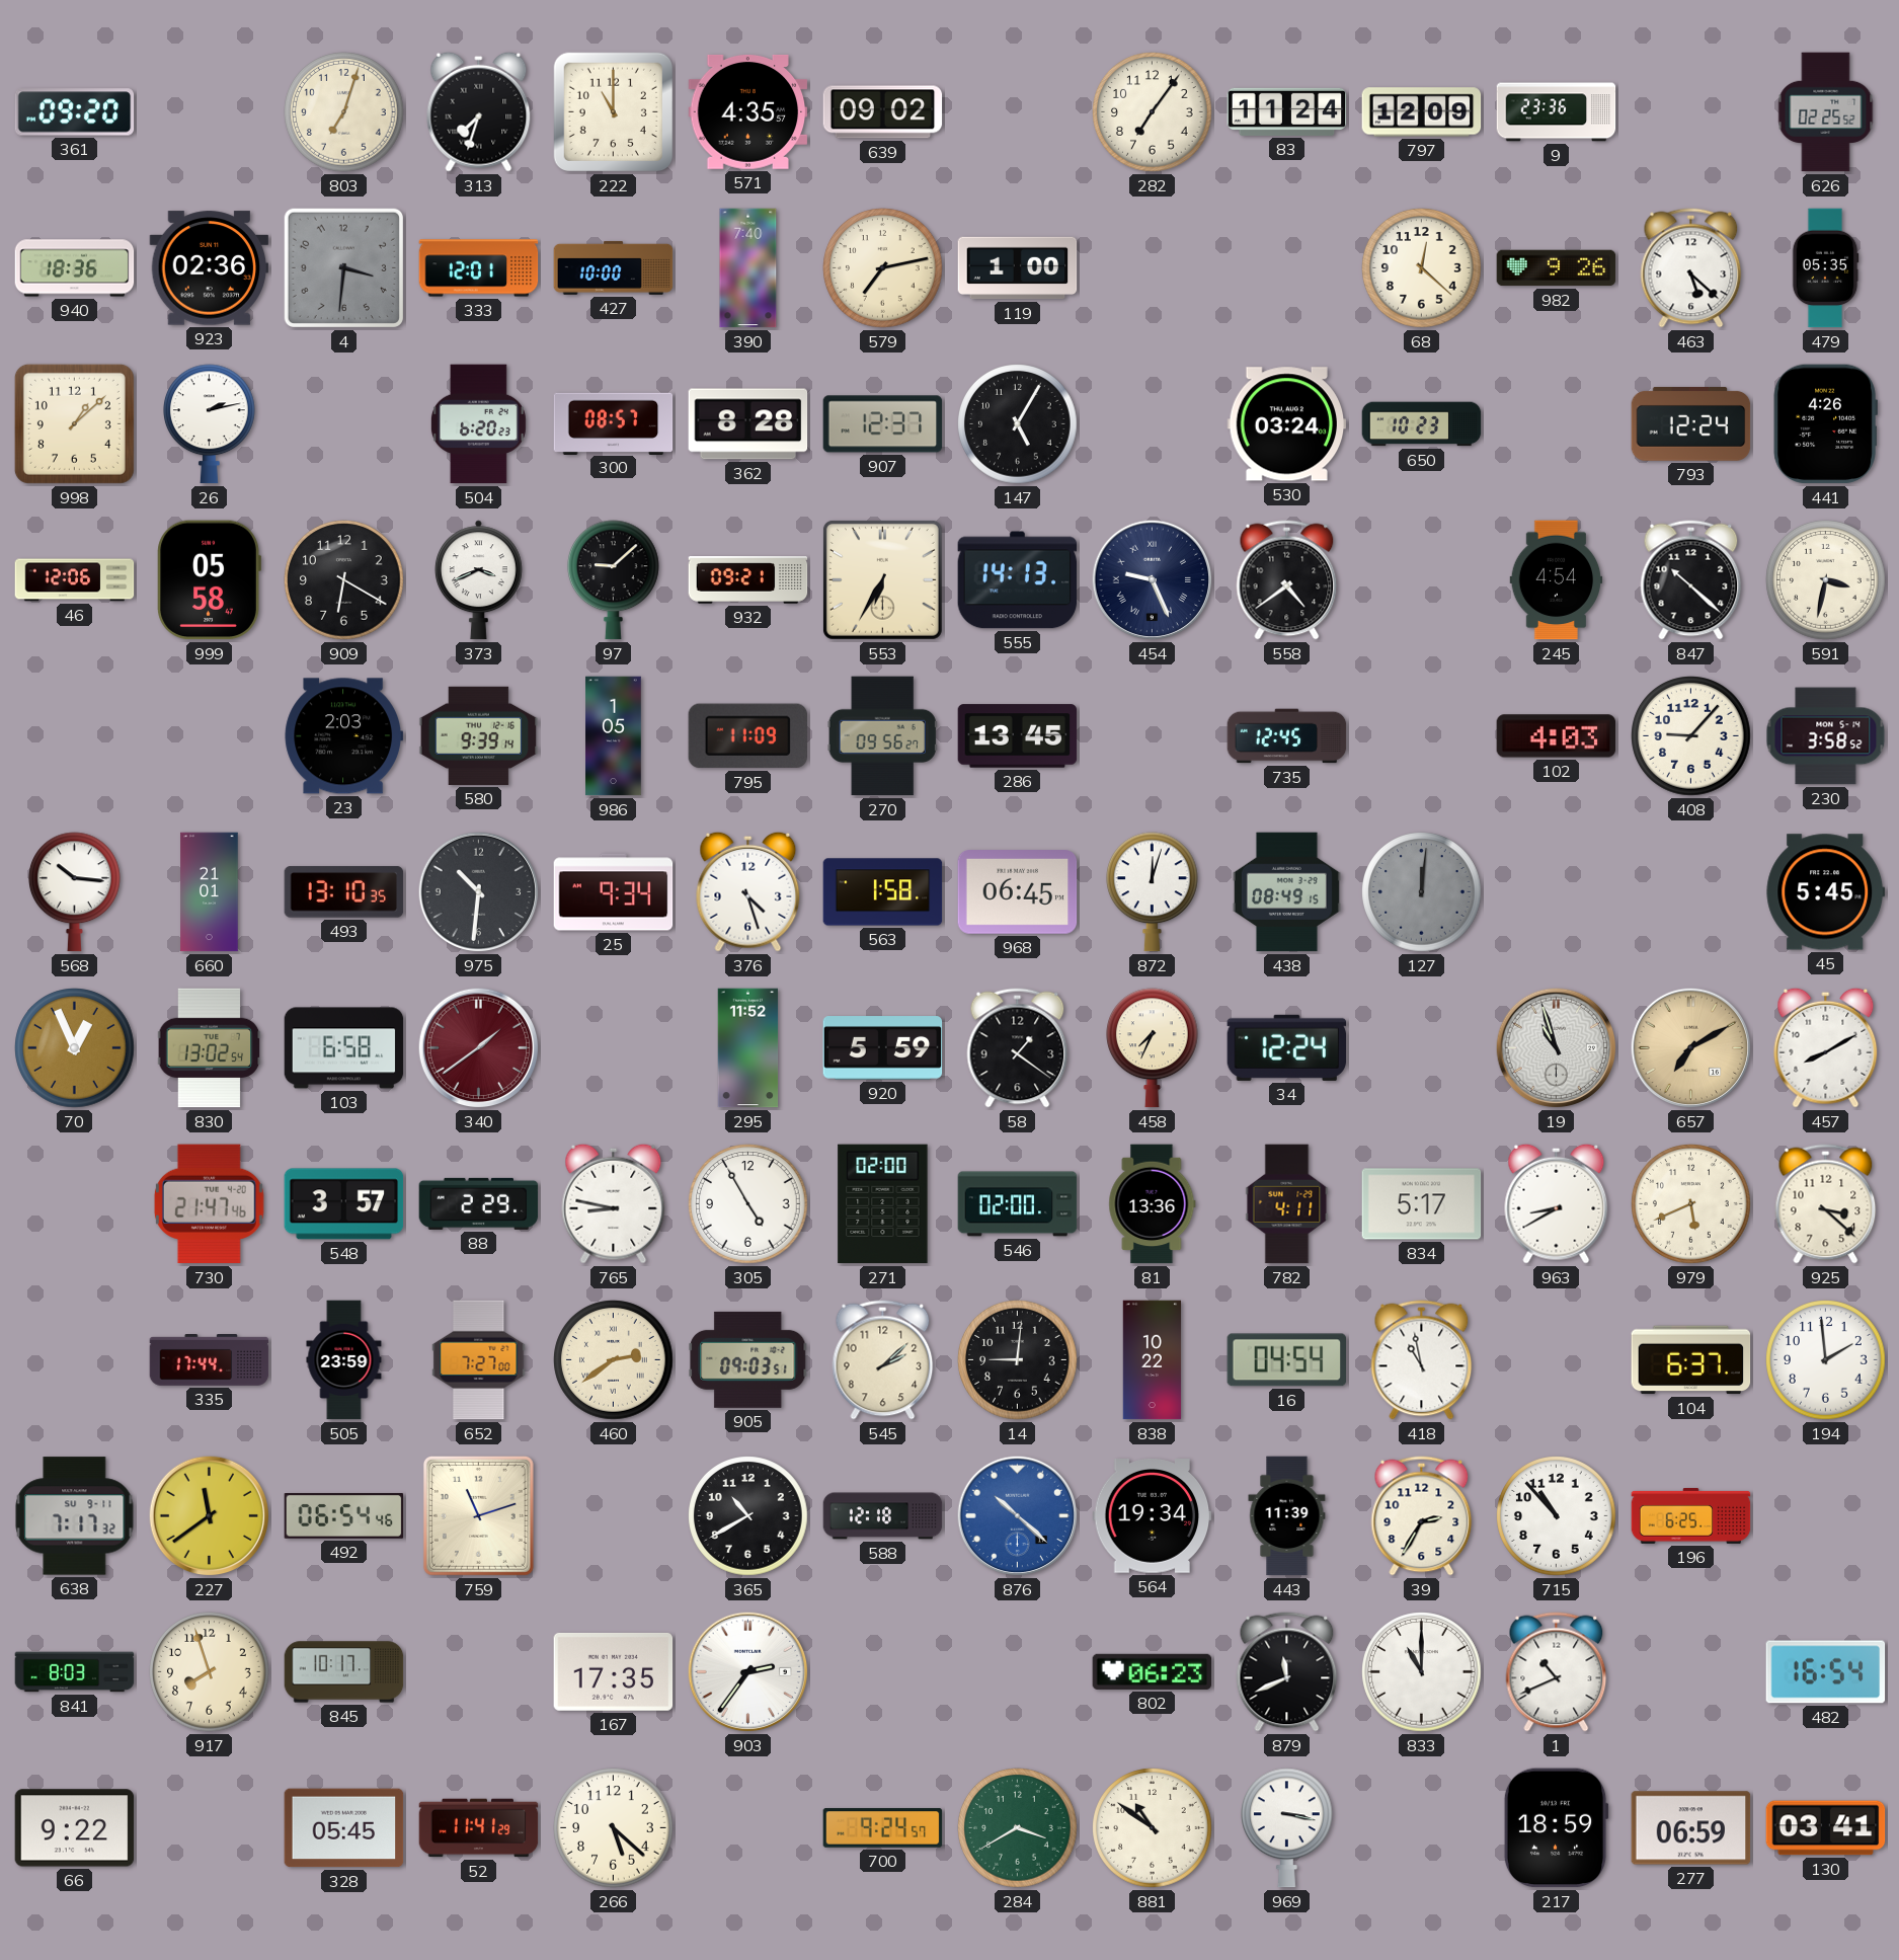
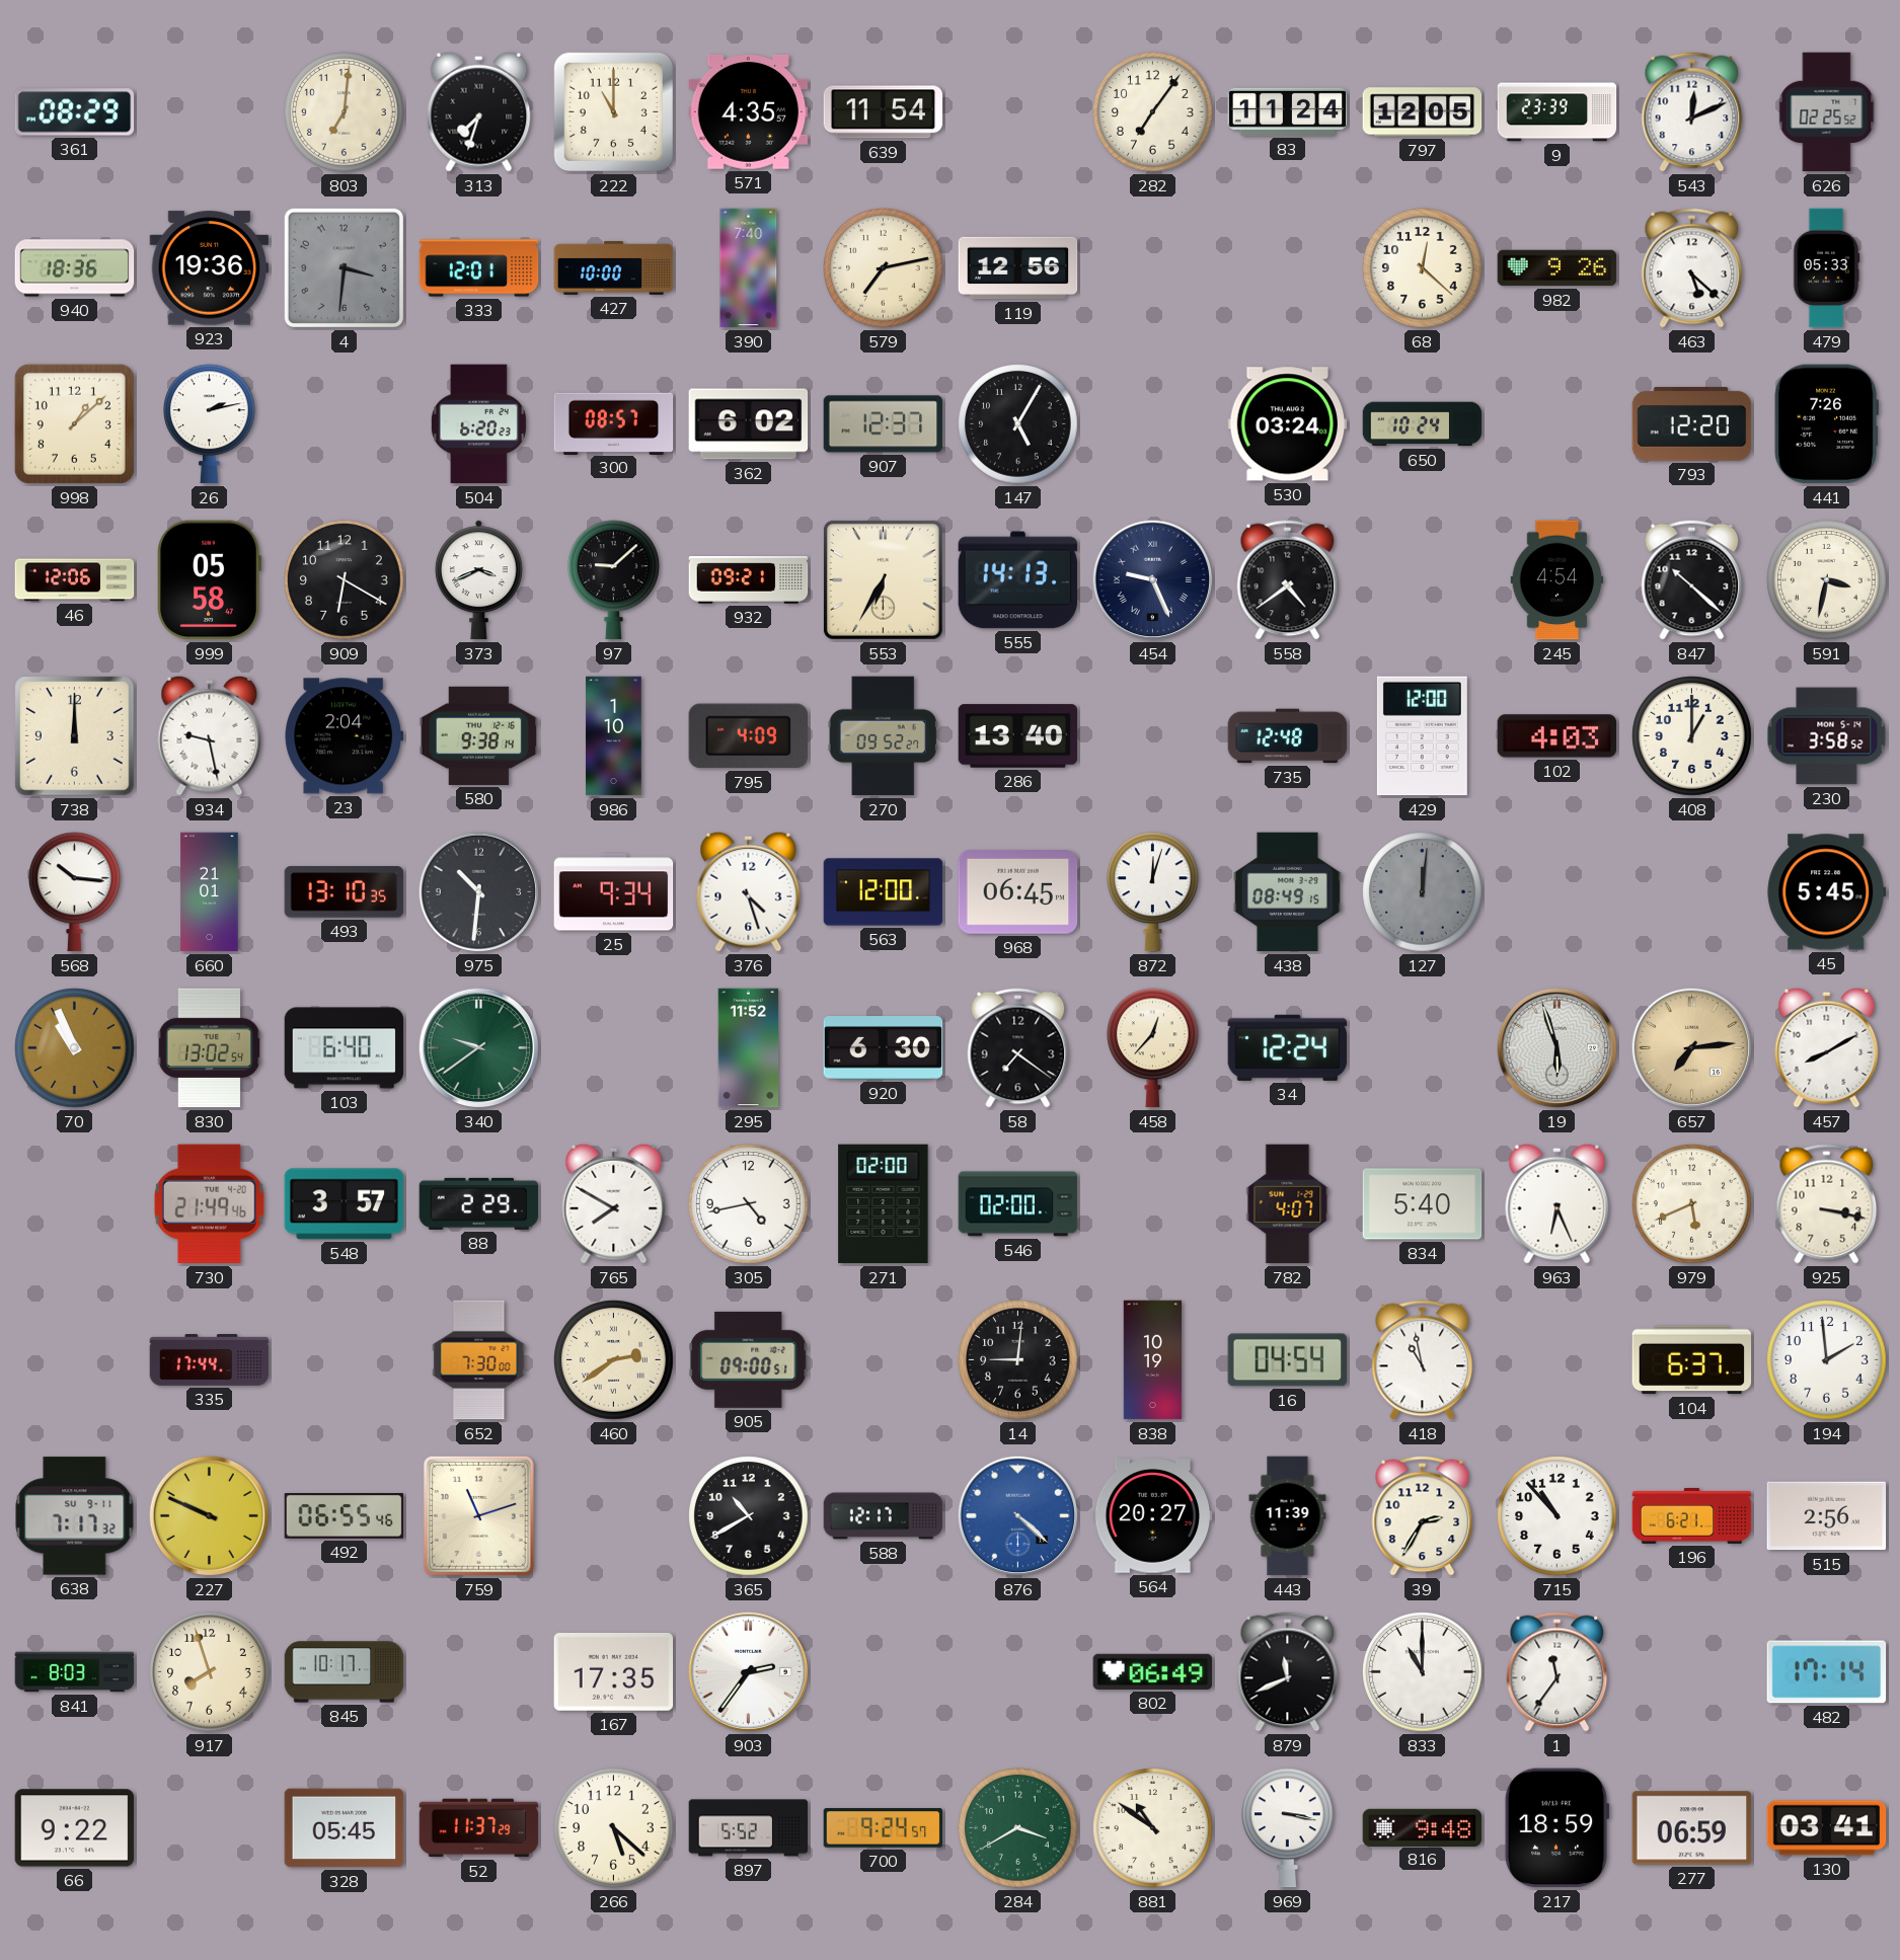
361: 09:20 -> 08:29 (75, 112)
803: 7:03 -> 7:01 (345, 112)
639: 09:02 -> 11:54 (884, 112)
797: 12:09 -> 12:05 (1423, 112)
9: 23:36 -> 23:39 (1557, 112)
543: none -> 12:11 (1692, 112)
923: 02:36 -> 19:36 (210, 268)
119: 1:00 -> 12:56 (1018, 268)
479: 05:35 -> 05:33 (1826, 268)
362: 8:28 -> 6:02 (749, 424)
650: 10:23 -> 10:24 (1423, 424)
793: 12:24 -> 12:20 (1692, 423)
441: 4:26 -> 7:26 (1826, 424)
738: none -> 12:00 (75, 736)
934: none -> 9:28 (210, 735)
23: 2:03 -> 2:04 (345, 736)
580: 9:39 -> 9:38 (479, 735)
986: 1:05 -> 1:10 (614, 736)
795: 11:09 -> 4:09 (748, 736)
270: 09:56 -> 09:52 (883, 736)
286: 13:45 -> 13:40 (1018, 736)
735: 12:45 -> 12:48 (1288, 736)
429: none -> 12:00 (1422, 736)
408: 9:07 -> 1:00 (1692, 736)
563: 1:58 -> 12:00 (884, 892)
70: 12:56 -> 10:56 (75, 1048)
103: 6:58 -> 6:40 (345, 1048)
340: 1:39 -> 9:39 (479, 1048)
340 dial: burgundy -> green (479, 1048)
920: 5:59 -> 6:30 (884, 1048)
58: 1:21 -> 7:21 (1018, 1048)
458: 7:34 -> 12:37 (1153, 1048)
19: 10:57 -> 5:57 (1557, 1048)
657: 7:10 -> 7:14 (1692, 1048)
730: 21:47 -> 21:49 (209, 1204)
765: 8:47 -> 7:50 (614, 1203)
305: 4:55 -> 4:43 (749, 1204)
81: 13:36 -> none (1153, 1204)
782: 4:11 -> 4:07 (1288, 1204)
834: 5:17 -> 5:40 (1423, 1204)
963: 8:40 -> 6:26 (1557, 1203)
925: 3:22 -> 3:17 (1827, 1204)
505: 23:59 -> none (344, 1360)
652: 7:27 -> 7:30 (479, 1360)
905: 09:03 -> 09:00 (749, 1359)
545: 2:08 -> none (883, 1360)
838: 10:22 -> 10:19 (1153, 1360)
227: 11:39 -> 9:49 (210, 1516)
492: 06:54 -> 06:55 (345, 1516)
588: 12:18 -> 12:17 (884, 1516)
876: 10:22 -> 4:22 (1018, 1516)
564: 19:34 -> 20:27 (1153, 1516)
196: 6:25 -> 6:21 (1692, 1515)
515: none -> 2:56 (1827, 1516)
802: 06:23 -> 06:49 (1153, 1671)
1: 10:41 -> 11:36 (1557, 1672)
482: 16:54 -> 17:14 (1827, 1672)
52: 11:41 -> 11:37 (479, 1828)
897: none -> 5:52 (749, 1828)
816: none -> 9:48 (1423, 1827)
